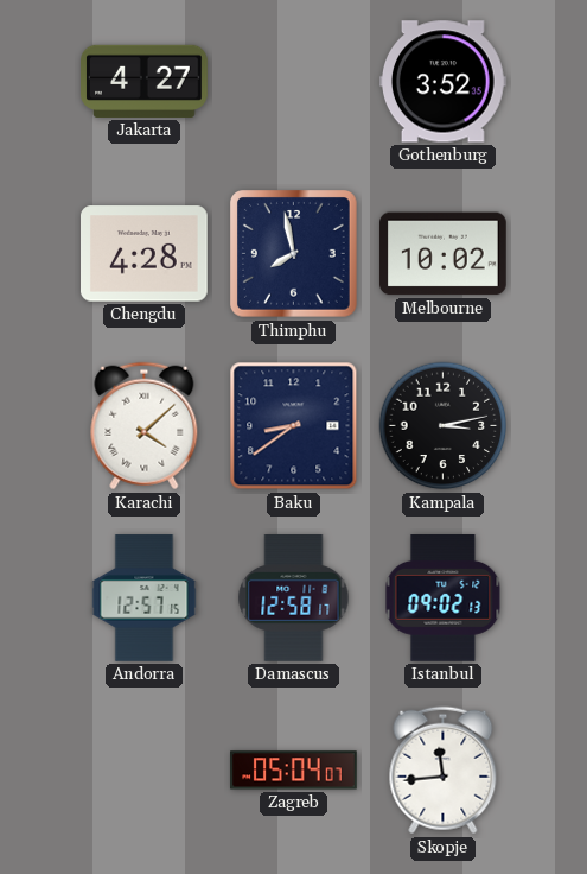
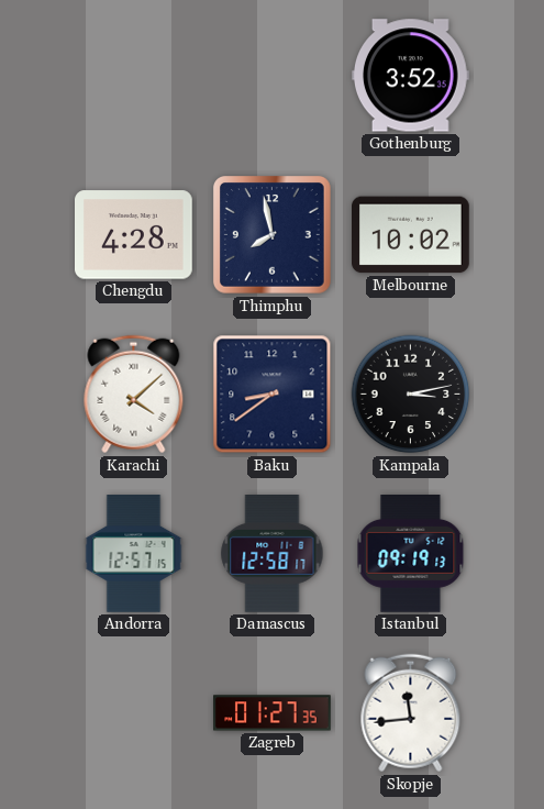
Jakarta: 4:27 -> none (145, 81)
Istanbul: 09:02 -> 09:19 (411, 554)
Zagreb: 05:04 -> 01:27 (273, 713)
